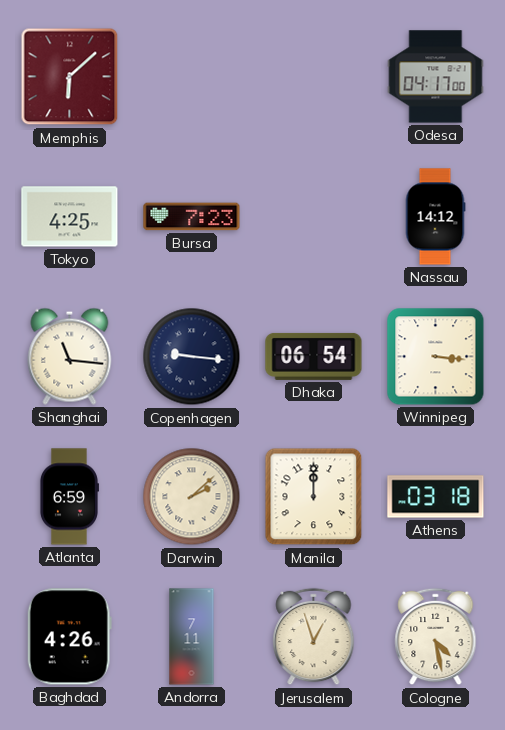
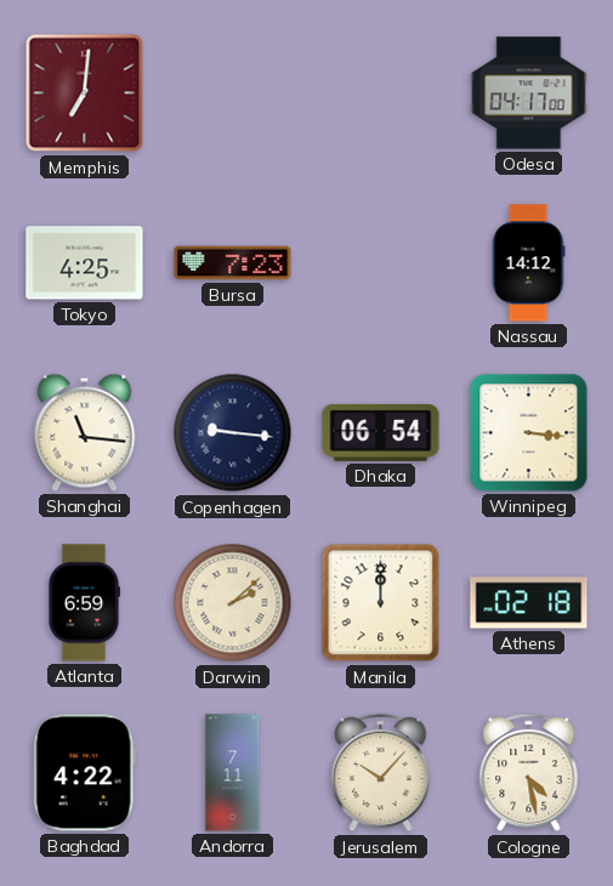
Memphis: 6:08 -> 7:01 (85, 93)
Athens: 03:18 -> 02:18 (529, 603)
Baghdad: 4:26 -> 4:22 (84, 773)
Jerusalem: 12:57 -> 10:07 (381, 773)
